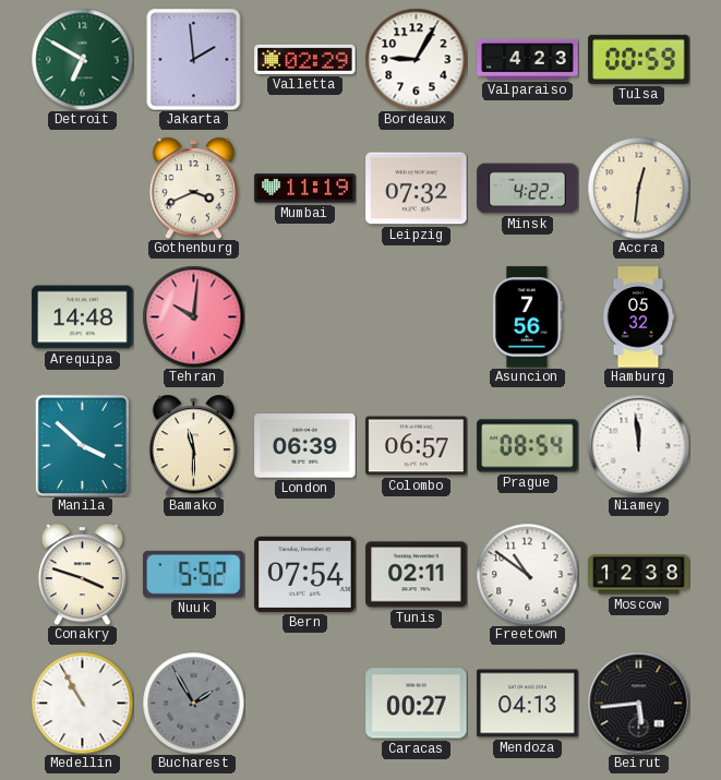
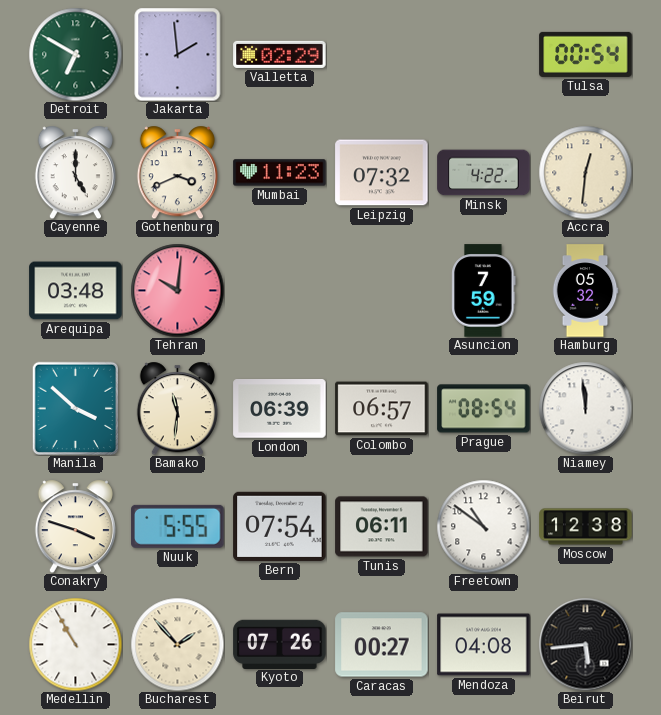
Bordeaux: 9:05 -> none (416, 59)
Valparaiso: 4:23 -> none (528, 59)
Tulsa: 00:59 -> 00:54 (586, 54)
Cayenne: none -> 5:00 (75, 172)
Mumbai: 11:19 -> 11:23 (280, 173)
Arequipa: 14:48 -> 03:48 (76, 291)
Asuncion: 7:56 -> 7:59 (484, 291)
Bamako: 11:30 -> 11:31 (177, 408)
Nuuk: 5:52 -> 5:55 (178, 526)
Tunis: 02:11 -> 06:11 (382, 527)
Bucharest: 1:55 -> 1:53 (177, 644)
Bucharest dial: grey -> cream (177, 644)
Kyoto: none -> 07:26 (280, 644)
Mendoza: 04:13 -> 04:08 (484, 645)
